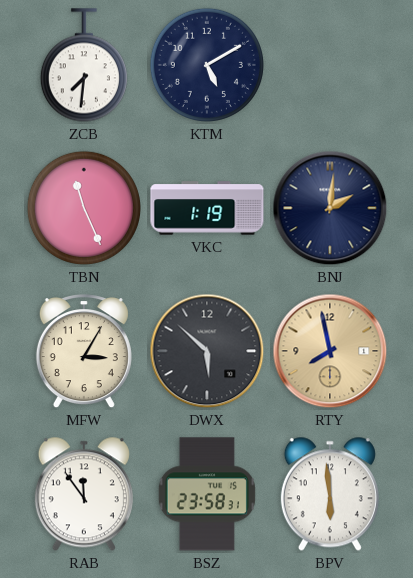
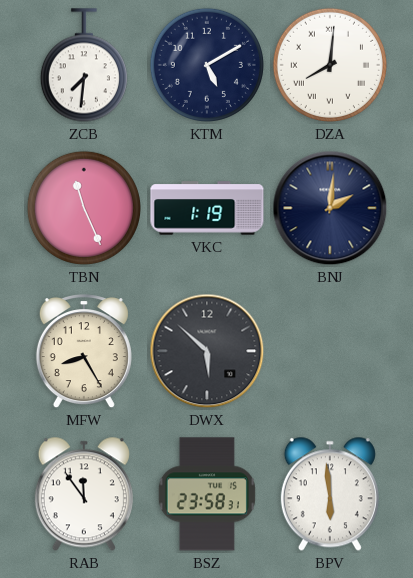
DZA: none -> 8:01 (330, 65)
MFW: 3:05 -> 8:25 (84, 352)
RTY: 7:58 -> none (330, 351)
